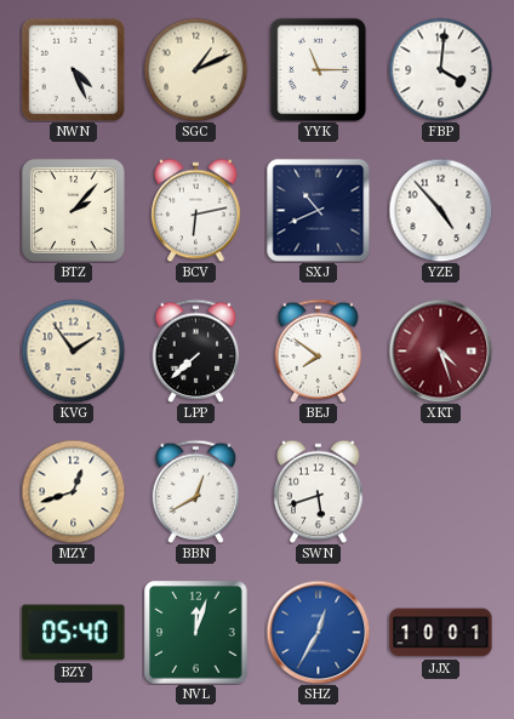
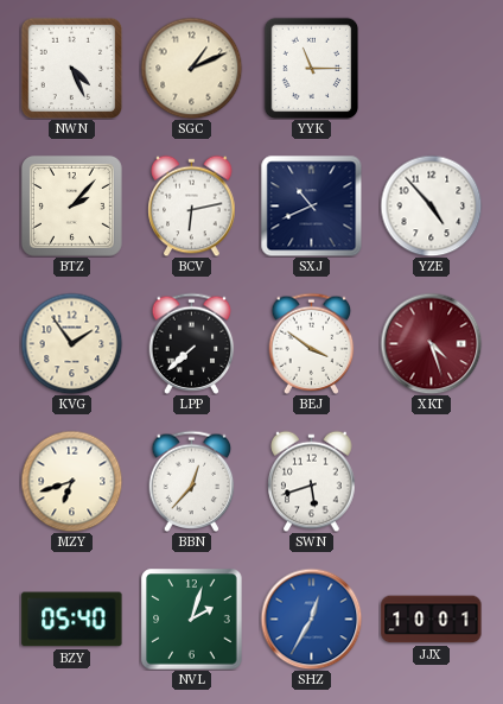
FBP: 4:01 -> none (440, 69)
BEJ: 7:51 -> 3:51 (312, 343)
MZY: 12:42 -> 6:42 (71, 481)
BBN: 12:40 -> 12:37 (192, 481)
NVL: 12:03 -> 2:03 (192, 620)
